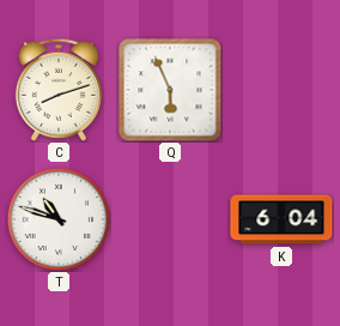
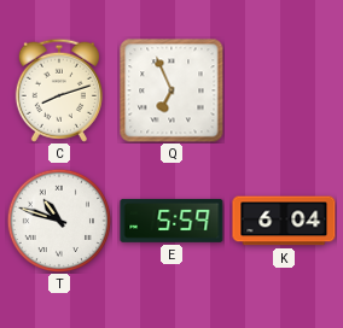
Q: 5:56 -> 6:56 (171, 90)
E: none -> 5:59 (171, 221)
